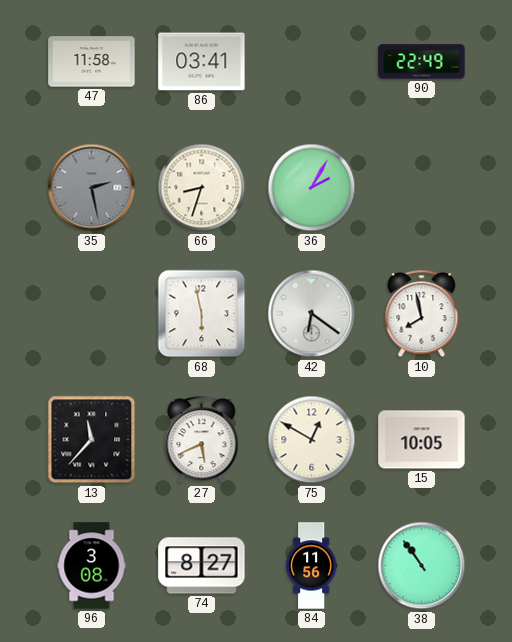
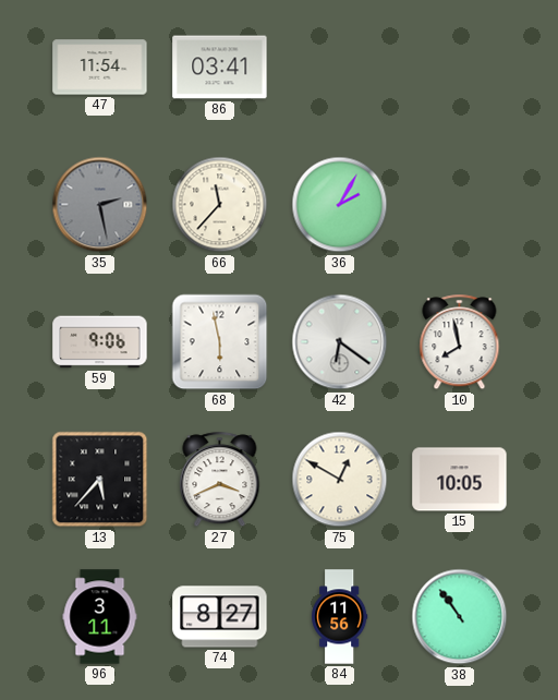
47: 11:58 -> 11:54 (100, 68)
90: 22:49 -> none (422, 62)
66: 8:33 -> 11:37 (220, 205)
59: none -> 9:06 (100, 342)
13: 11:37 -> 5:37 (100, 480)
27: 5:41 -> 3:41 (220, 480)
96: 3:08 -> 3:11 (100, 617)
